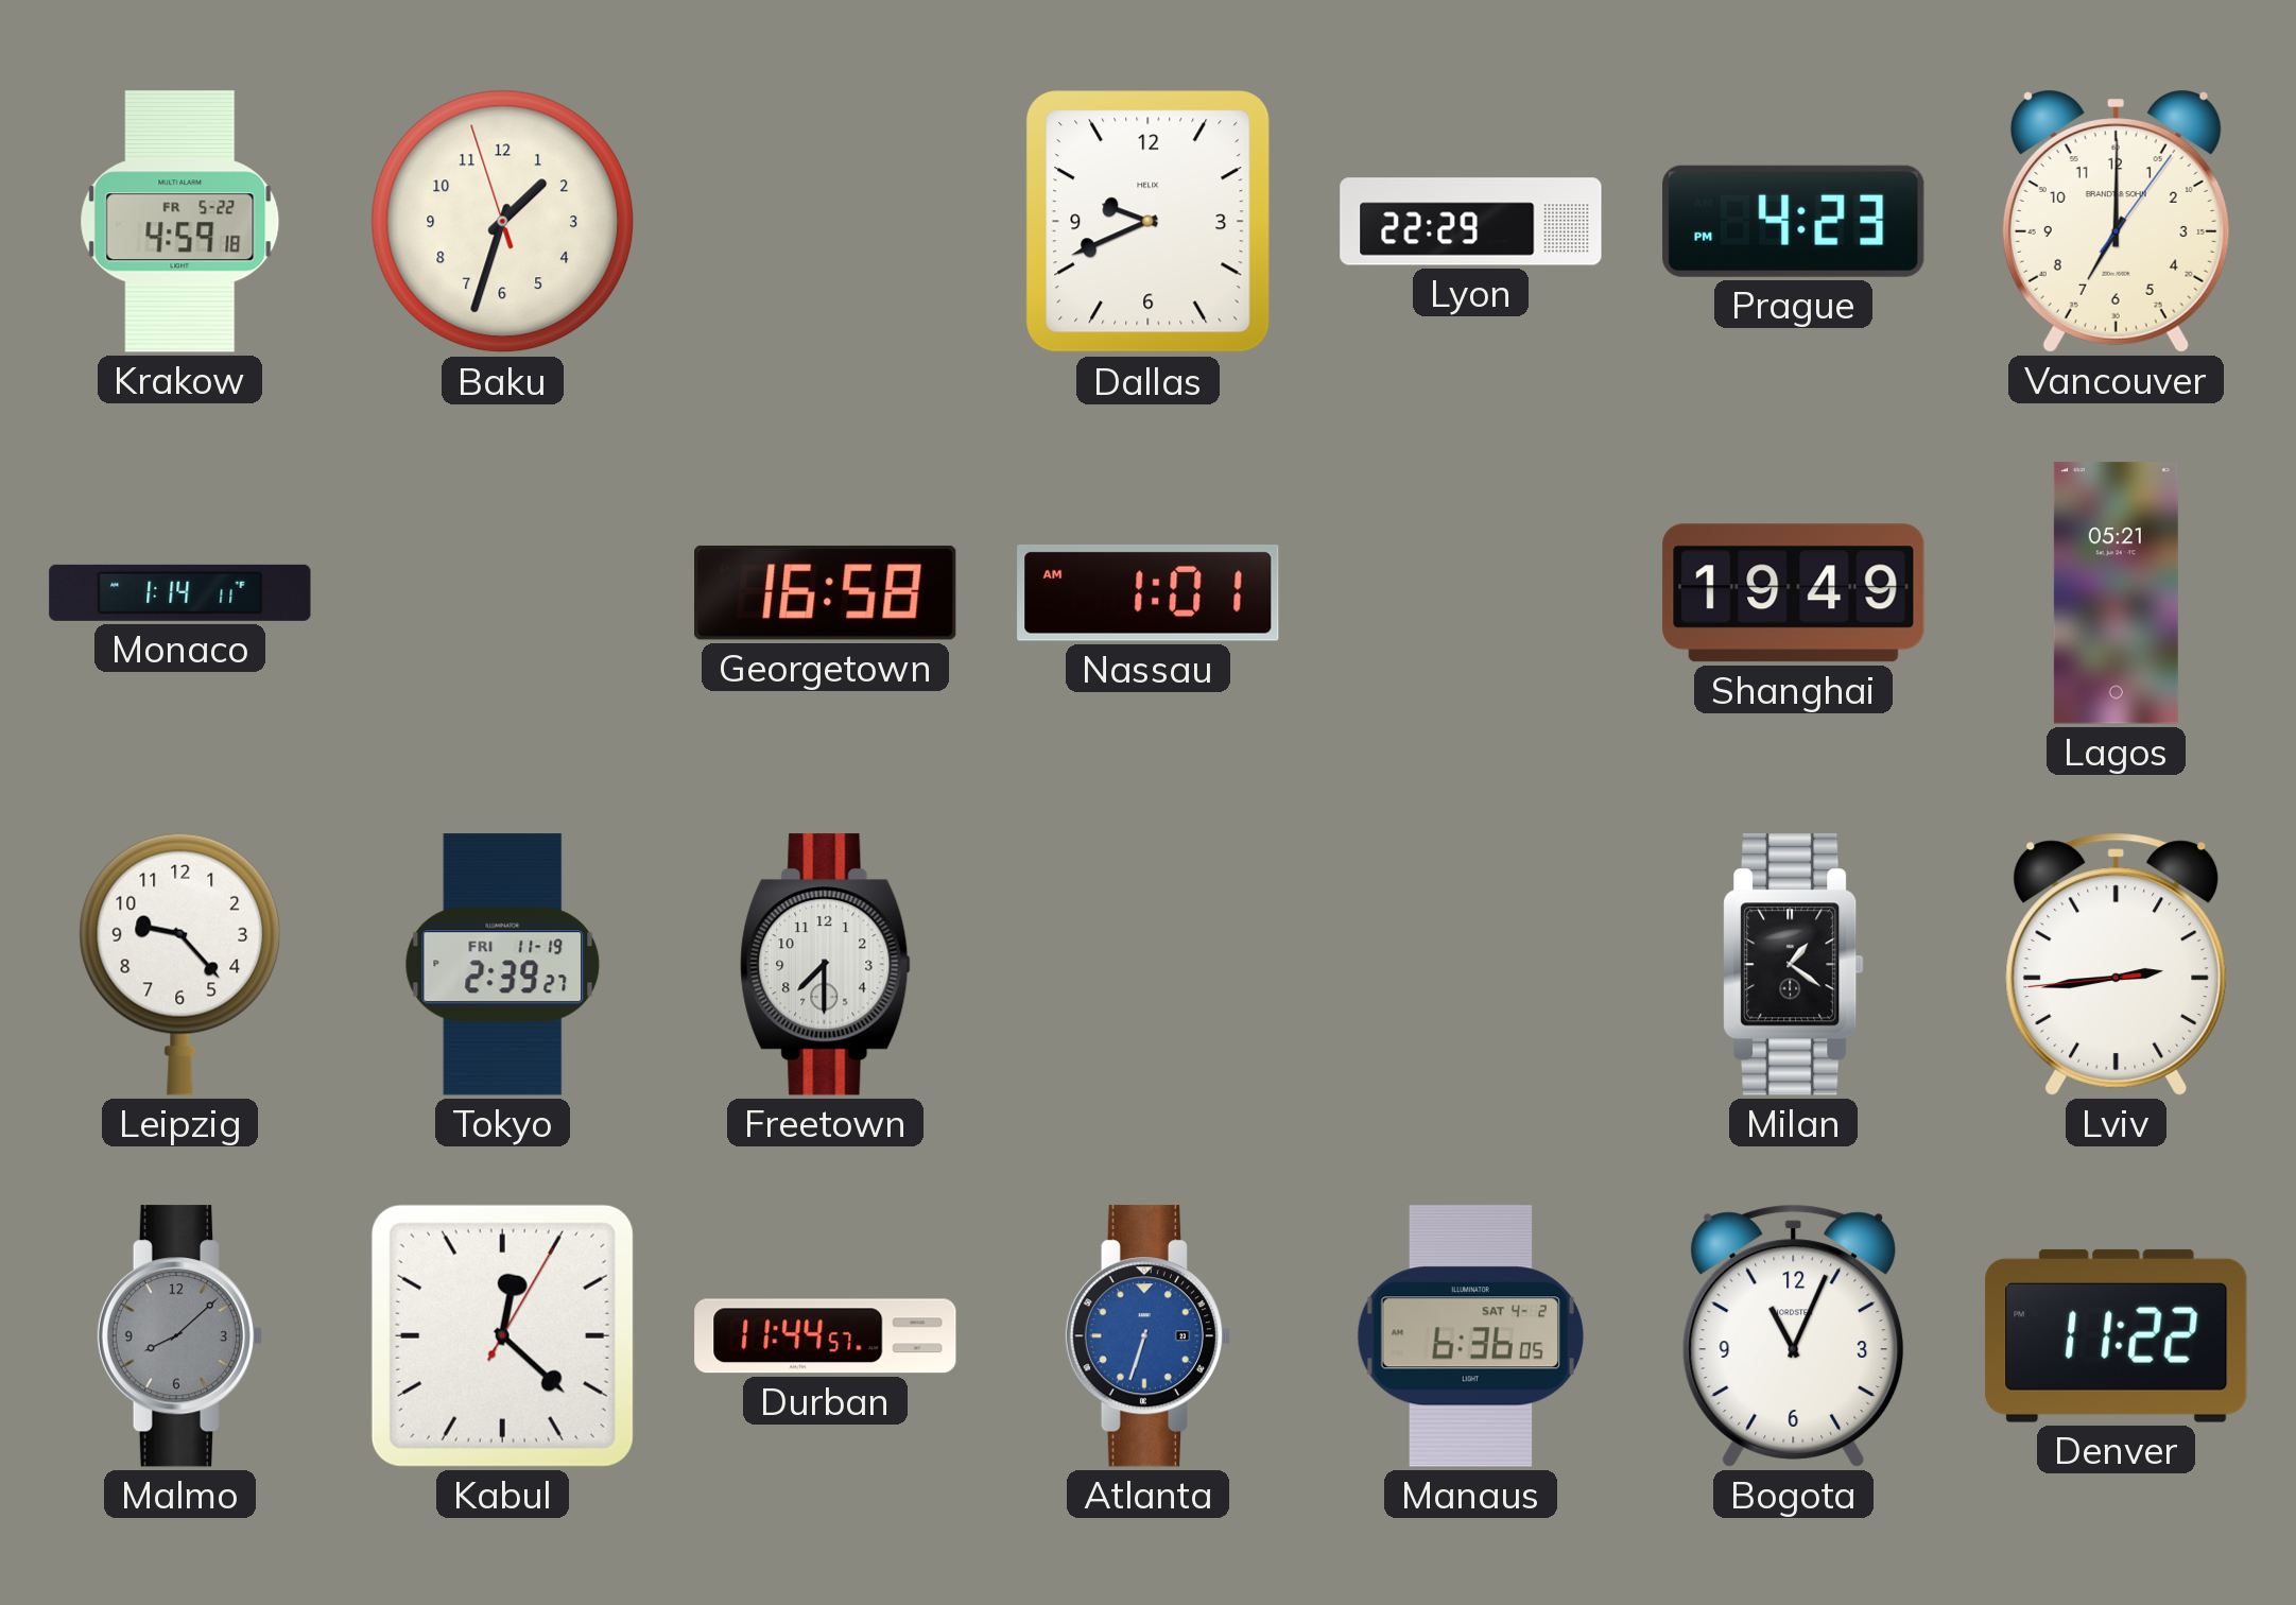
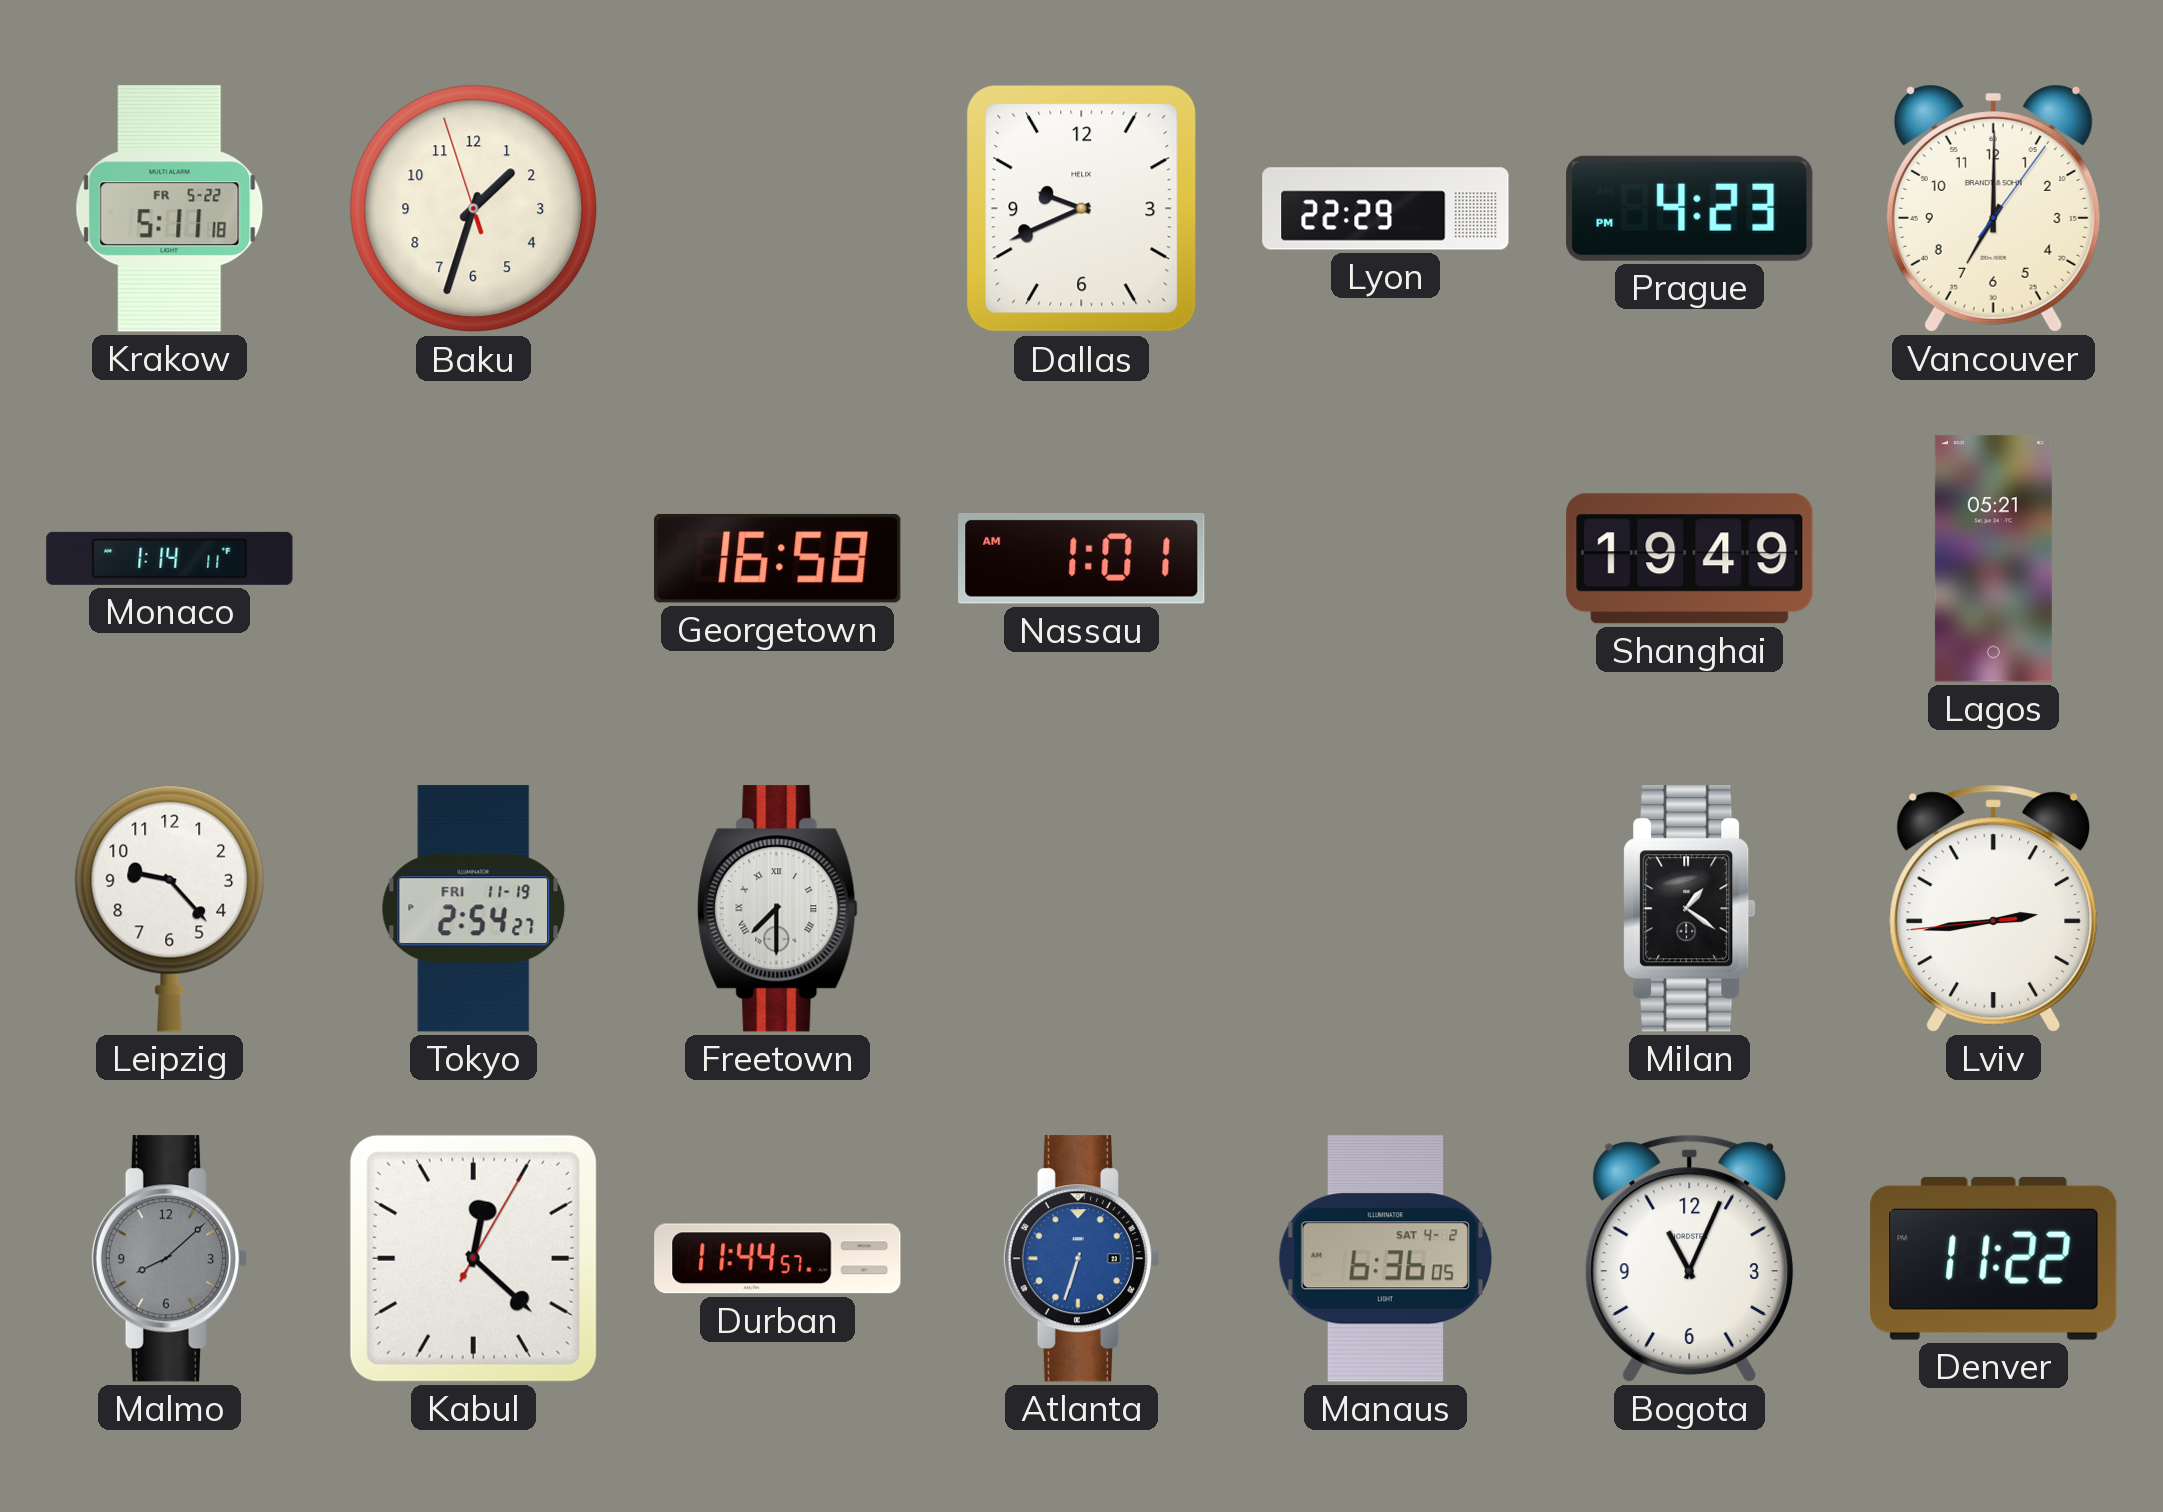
Krakow: 4:59 -> 5:11 (170, 209)
Tokyo: 2:39 -> 2:54 (474, 909)
Freetown numerals: Arabic -> Roman (778, 909)
